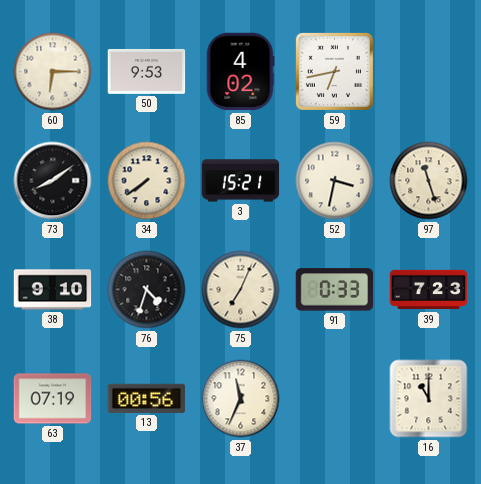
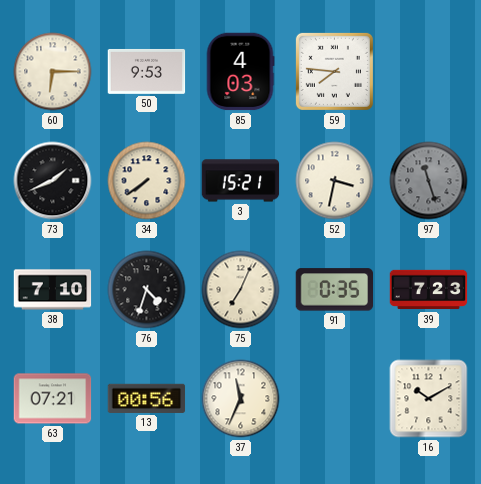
85: 4:02 -> 4:03 (240, 72)
59: 6:43 -> 7:46 (334, 71)
73: 8:09 -> 1:41 (53, 181)
97 dial: cream -> grey (429, 181)
38: 9:10 -> 7:10 (53, 290)
91: 0:33 -> 0:35 (335, 290)
63: 07:19 -> 07:21 (53, 399)
16: 11:00 -> 10:10 (429, 399)
